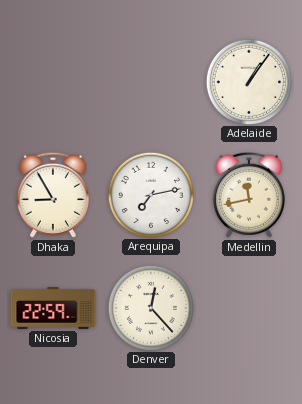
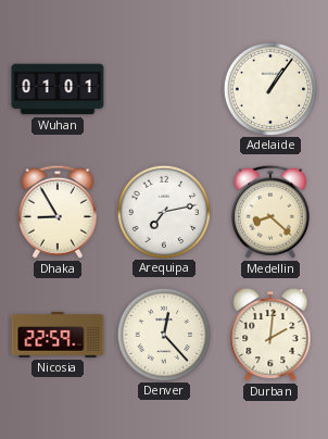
Wuhan: none -> 01:01 (58, 89)
Medellin: 11:43 -> 8:22 (270, 212)
Durban: none -> 2:01 (270, 335)
